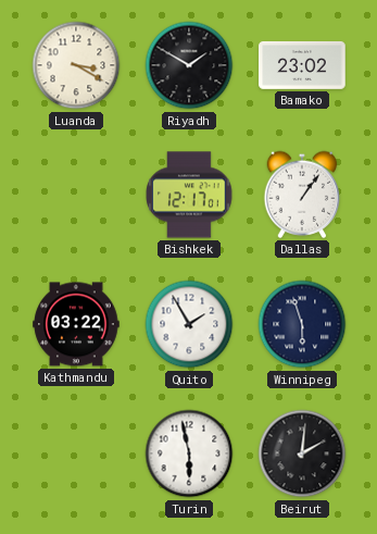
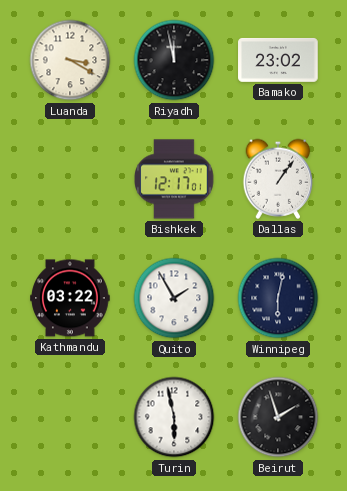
Riyadh: 1:50 -> 11:58 (174, 60)
Winnipeg: 5:57 -> 6:02 (278, 298)
Beirut: 2:01 -> 1:57 (278, 417)
